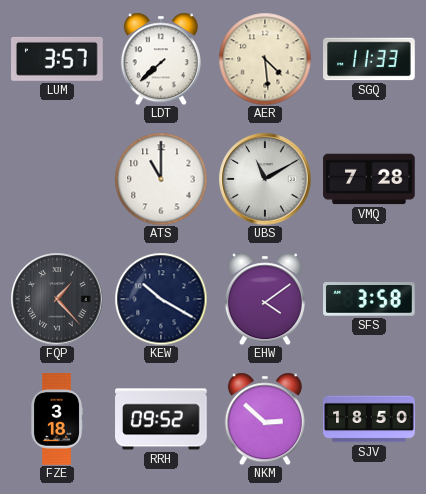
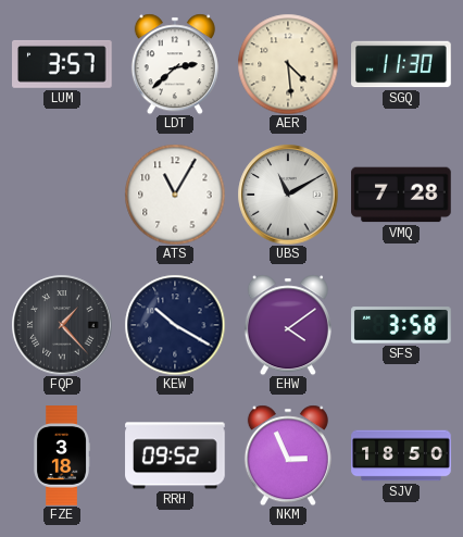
LDT: 7:38 -> 2:38 (175, 64)
SGQ: 11:33 -> 11:30 (401, 64)
ATS: 11:00 -> 11:05 (175, 195)
NKM: 2:52 -> 2:56 (288, 455)
